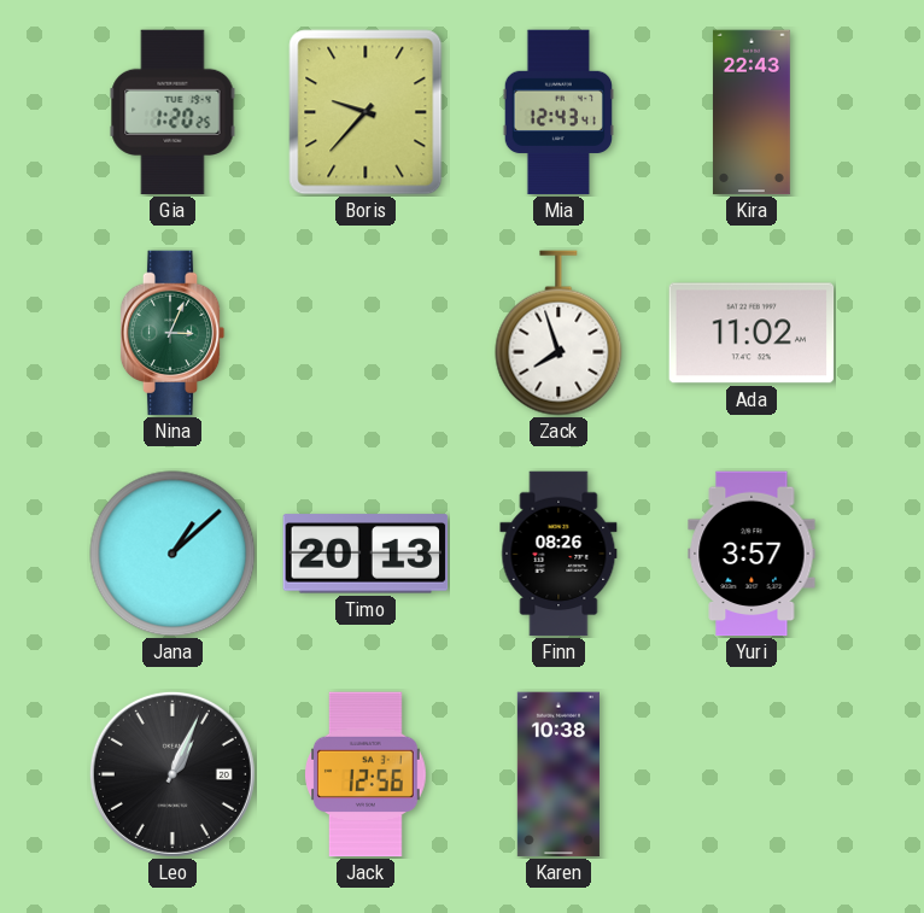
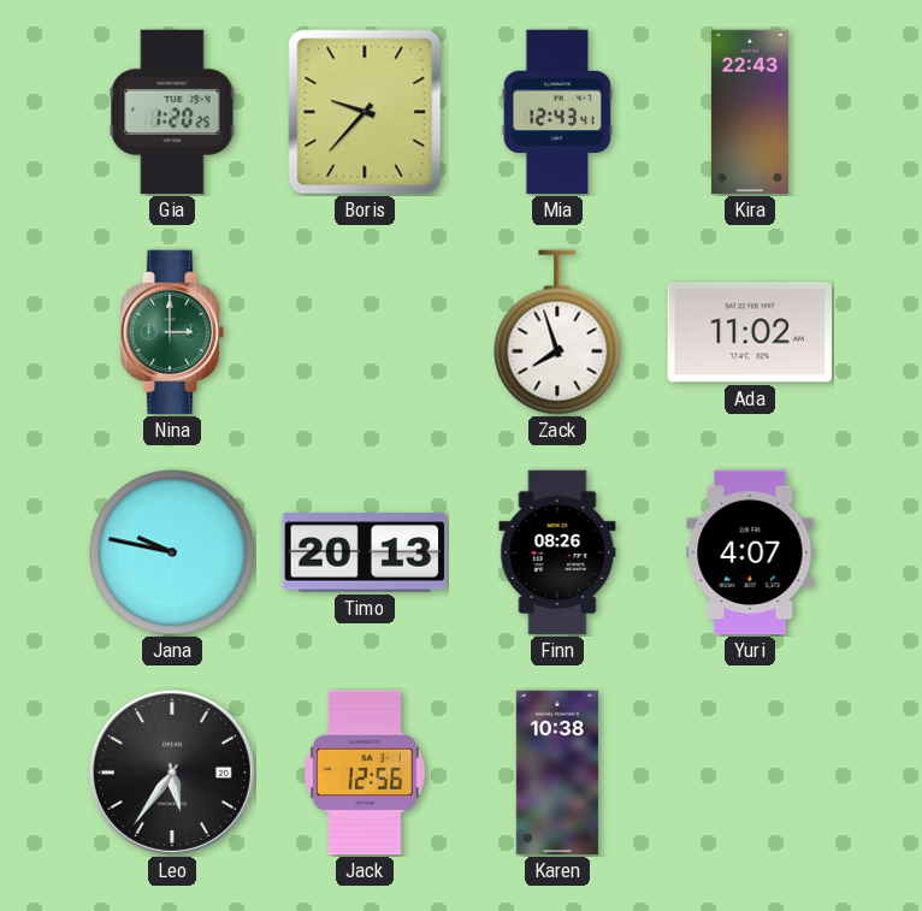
Nina: 3:04 -> 3:00 (172, 332)
Jana: 1:08 -> 9:47 (172, 552)
Yuri: 3:57 -> 4:07 (750, 552)
Leo: 1:04 -> 5:36 (172, 773)
